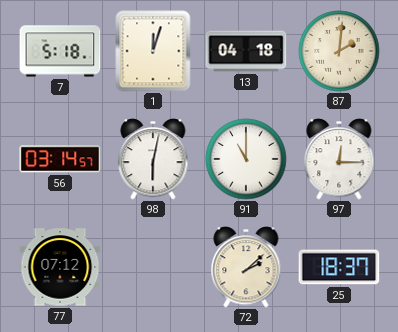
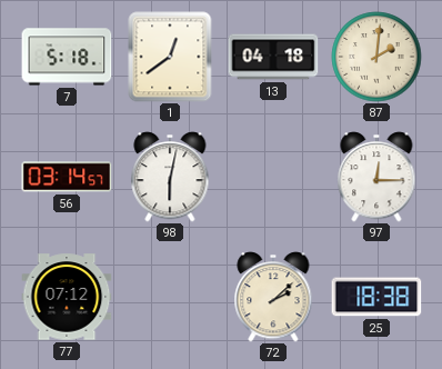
1: 12:03 -> 12:39 (170, 57)
91: 11:00 -> none (246, 159)
25: 18:37 -> 18:38 (376, 297)
